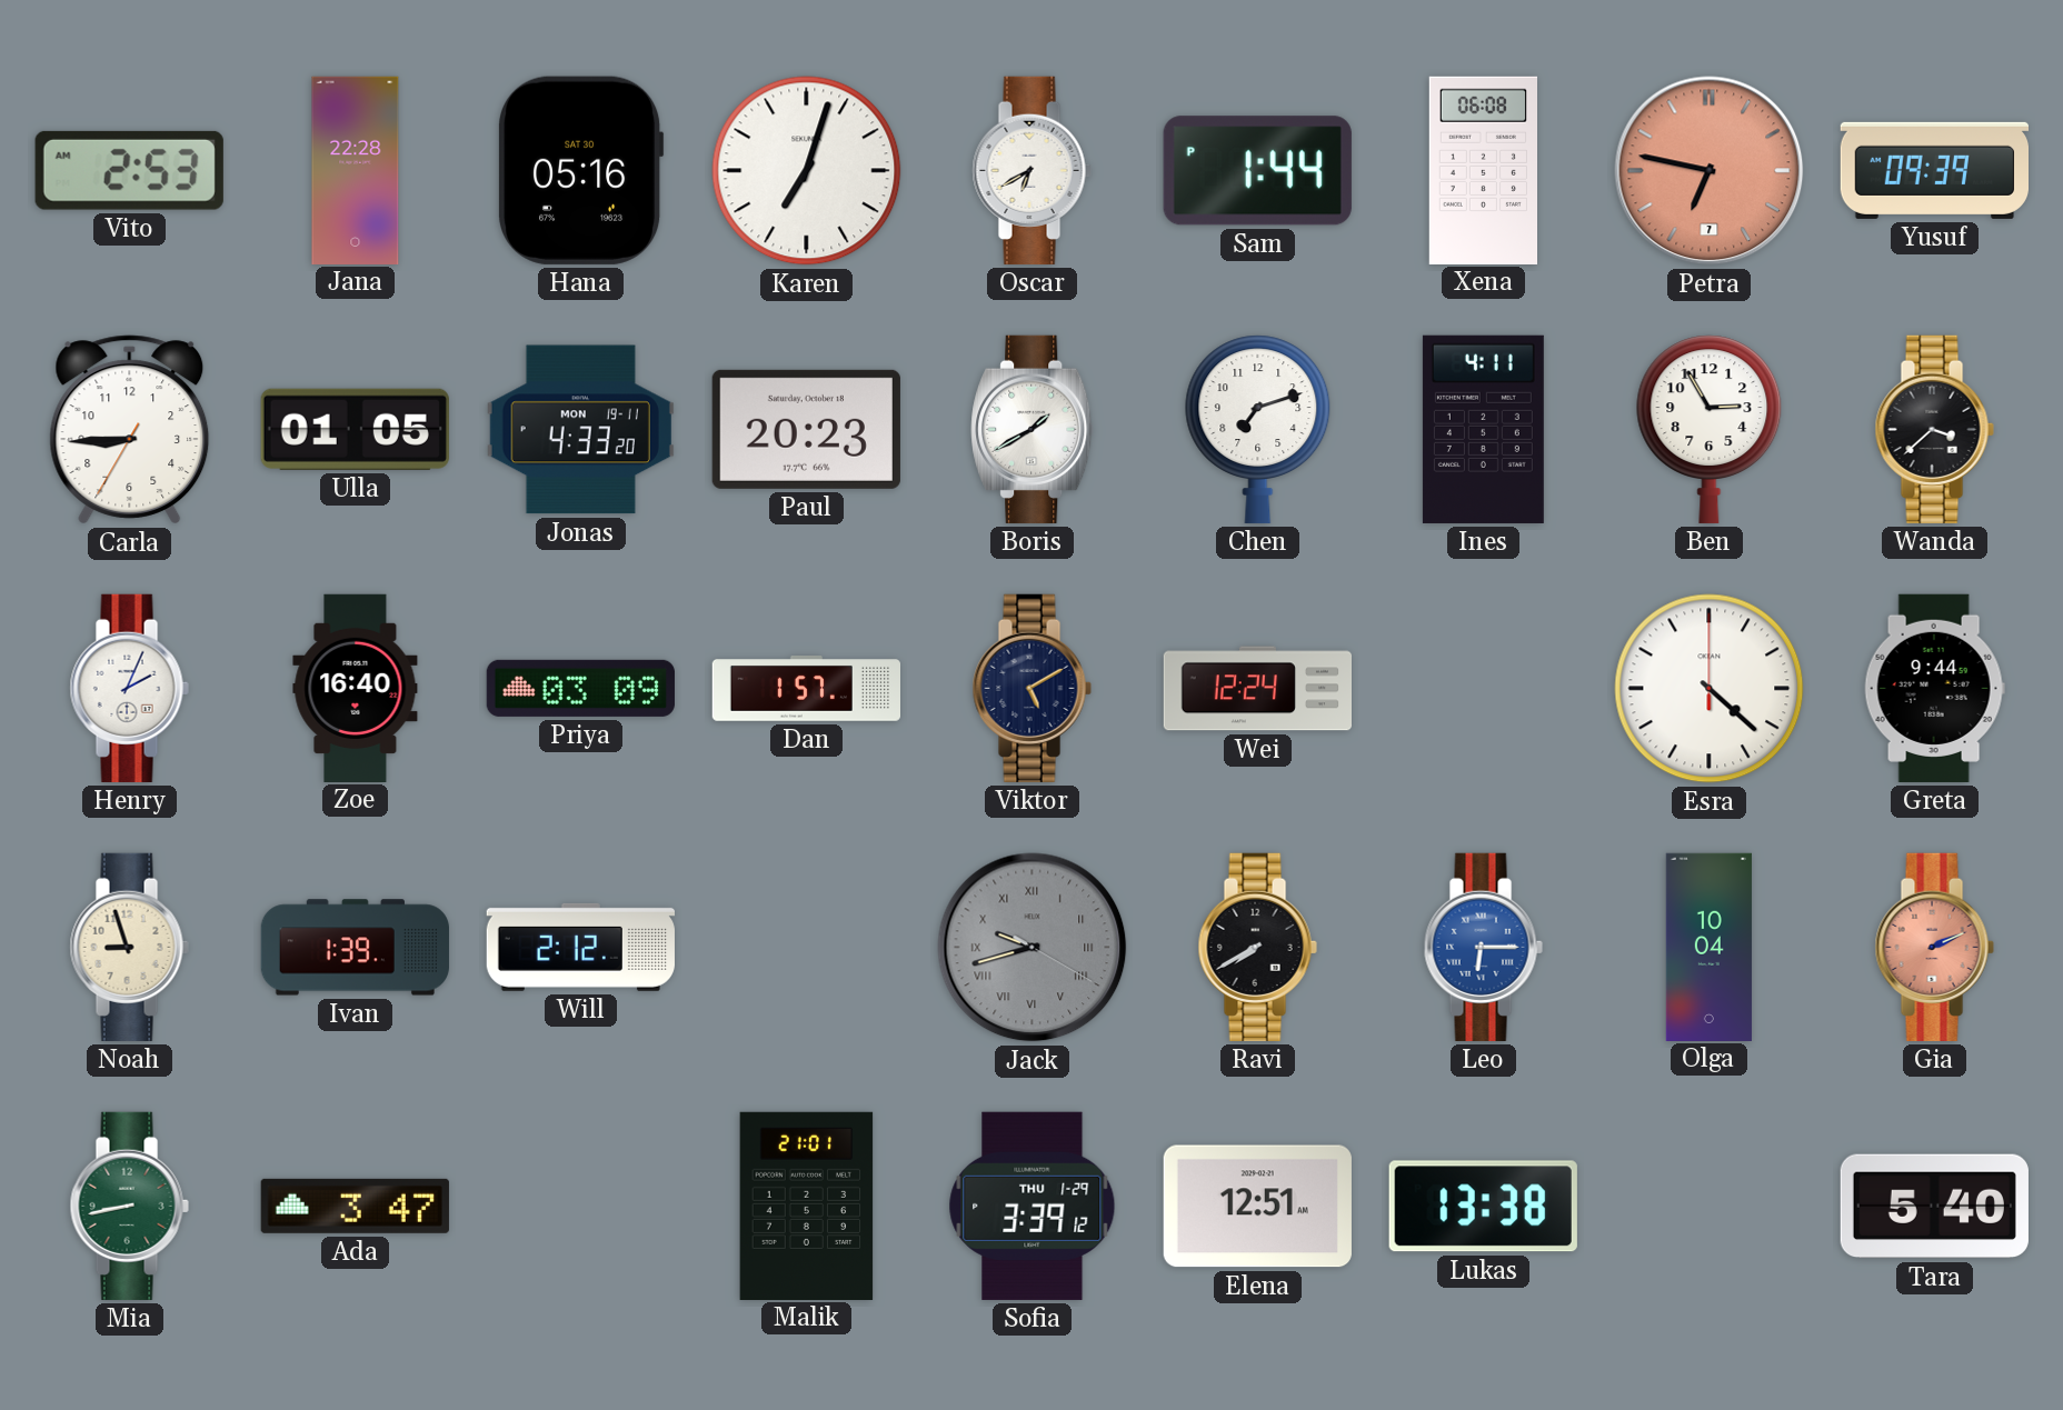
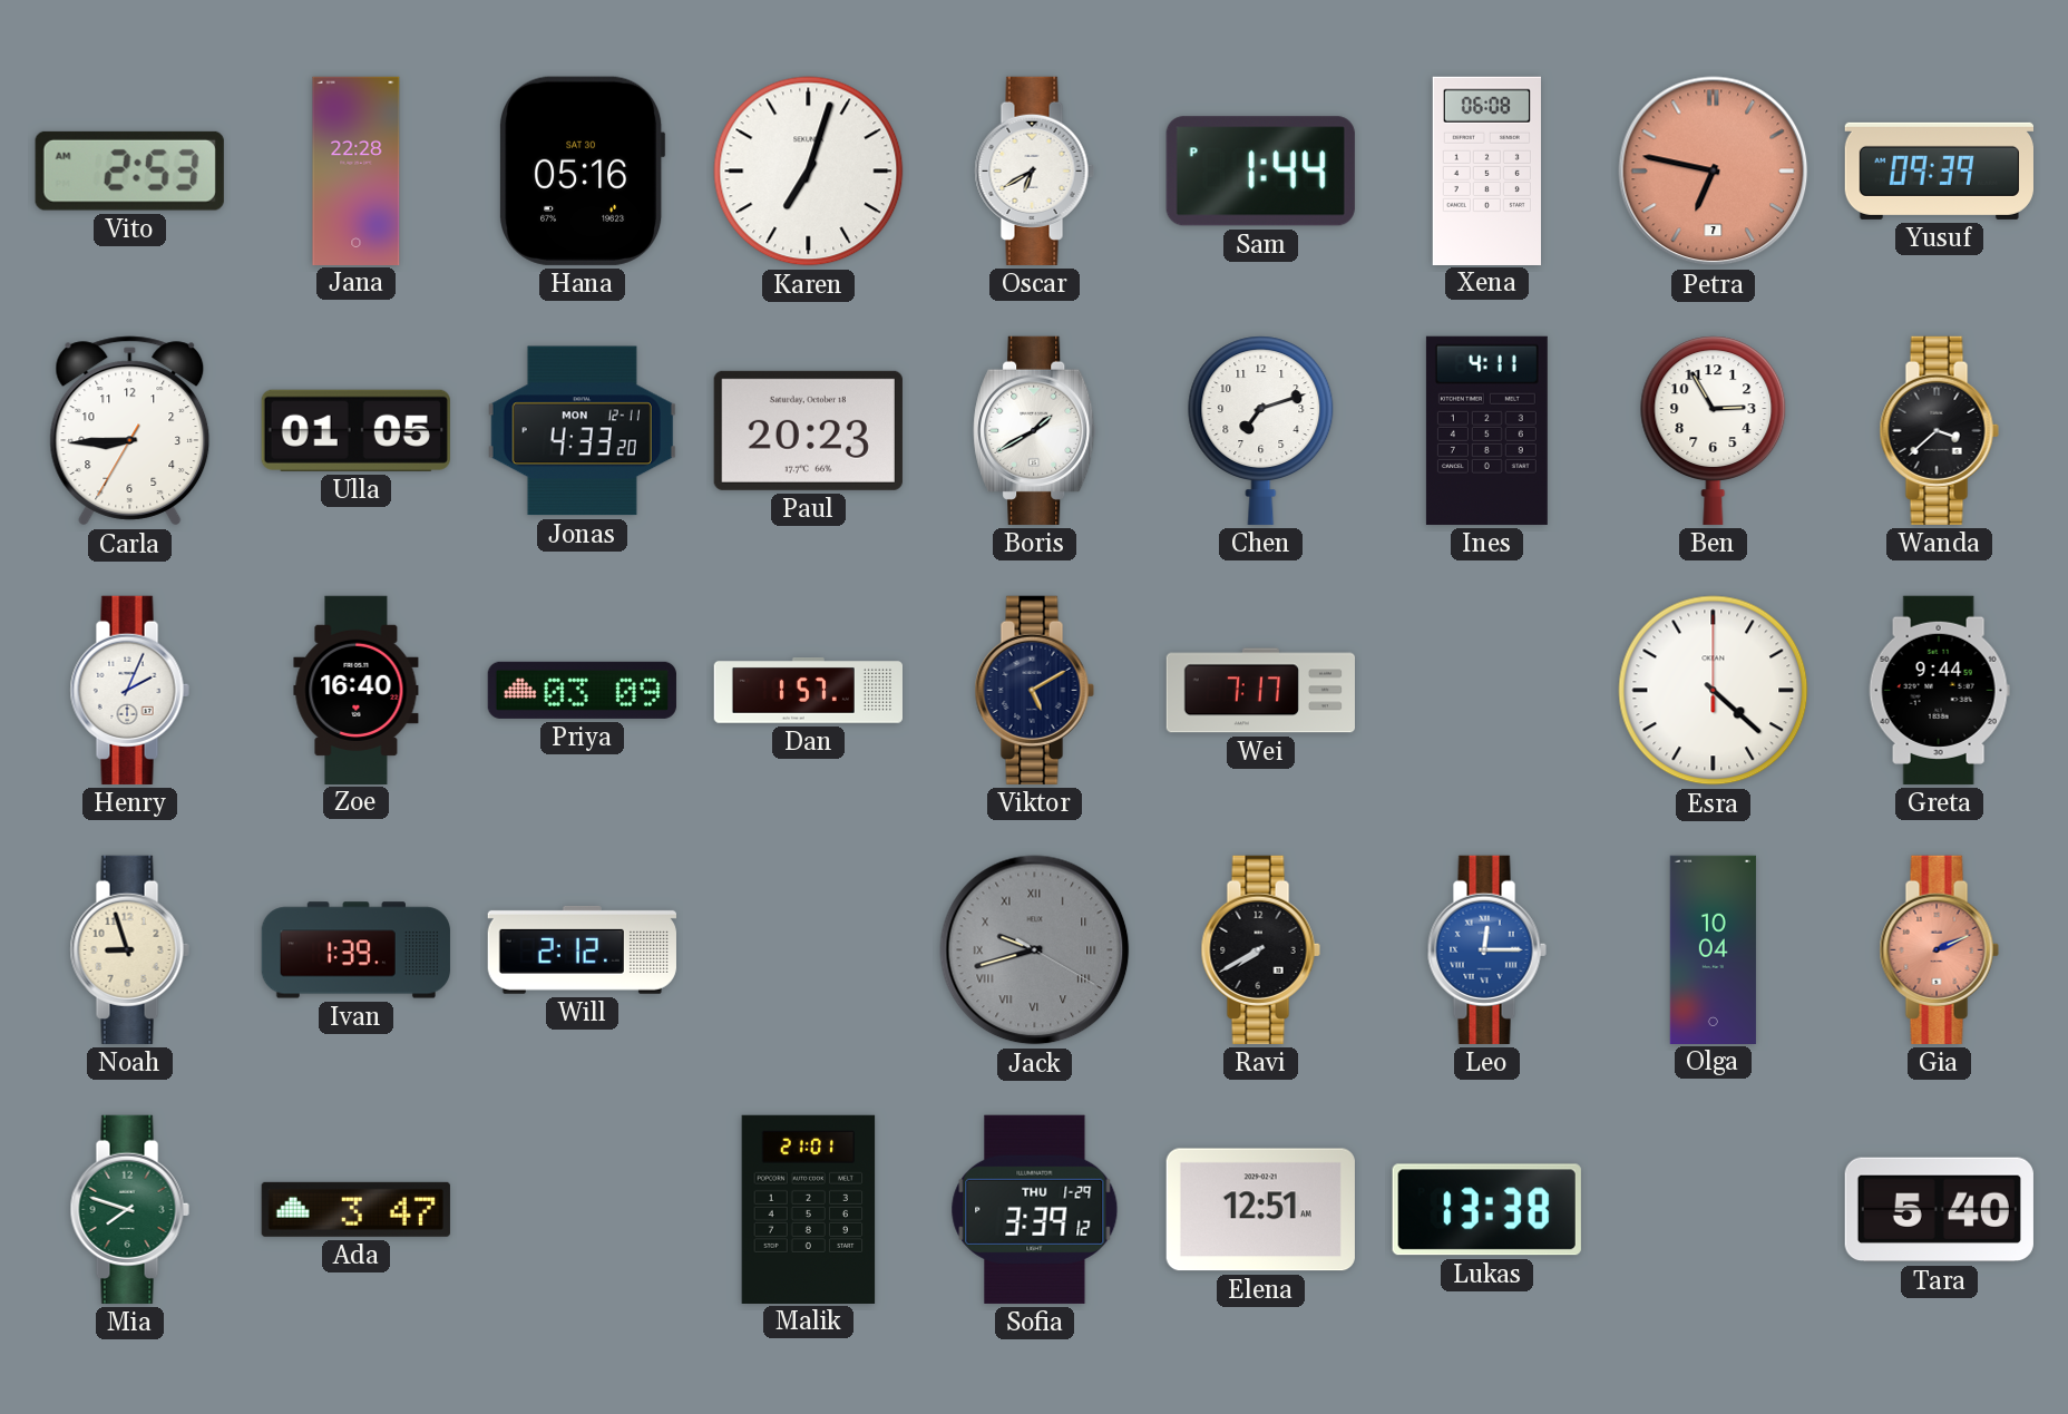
Jonas date: MON 19-11 -> MON 12-11 (582, 431)
Wei: 12:24 -> 7:17 (1260, 691)
Leo: 6:15 -> 12:15 (1486, 949)
Mia: 8:43 -> 7:48 (129, 1209)
